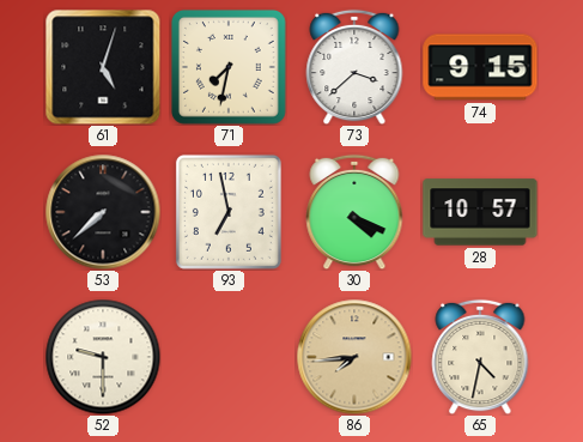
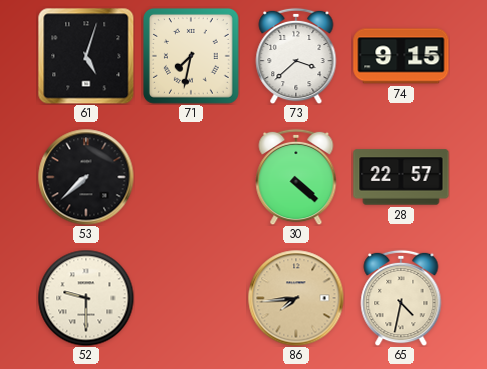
93: 6:58 -> none (229, 212)
30: 4:19 -> 4:22 (296, 177)
28: 10:57 -> 22:57 (401, 177)
